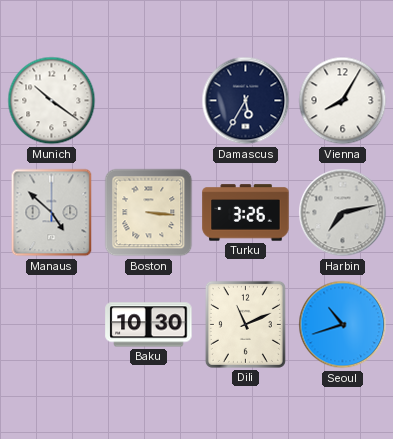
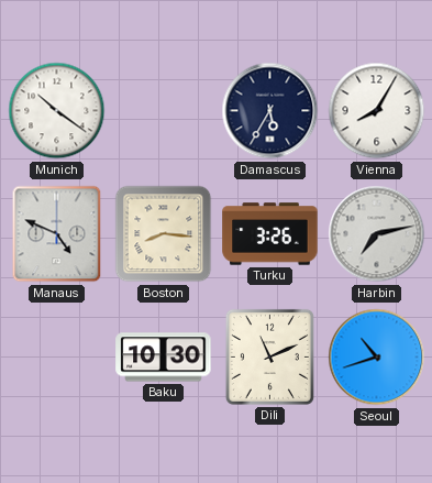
Manaus: 4:52 -> 4:49 (57, 234)
Boston: 3:16 -> 8:16 (164, 234)
